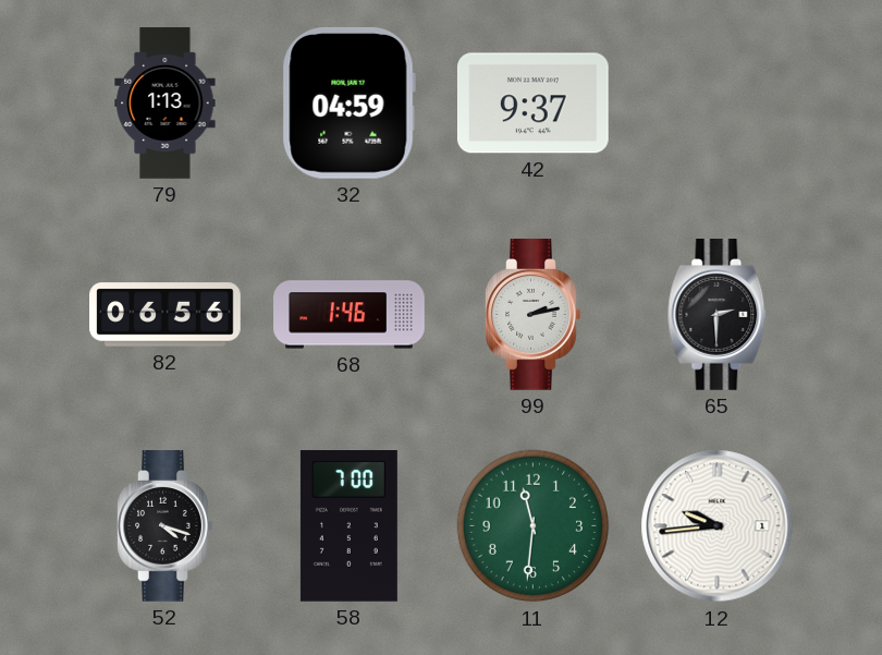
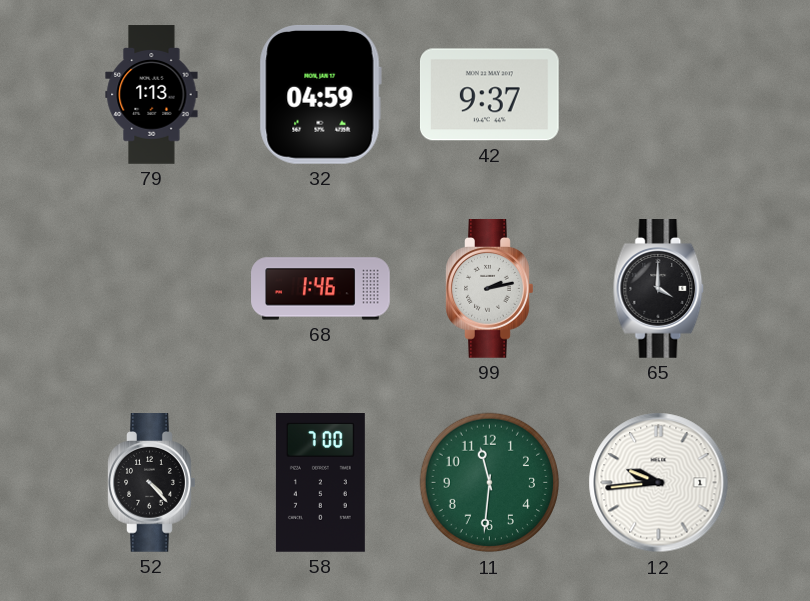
82: 06:56 -> none (166, 315)
65: 2:30 -> 4:00 (659, 289)
52: 4:18 -> 4:23 (152, 483)
